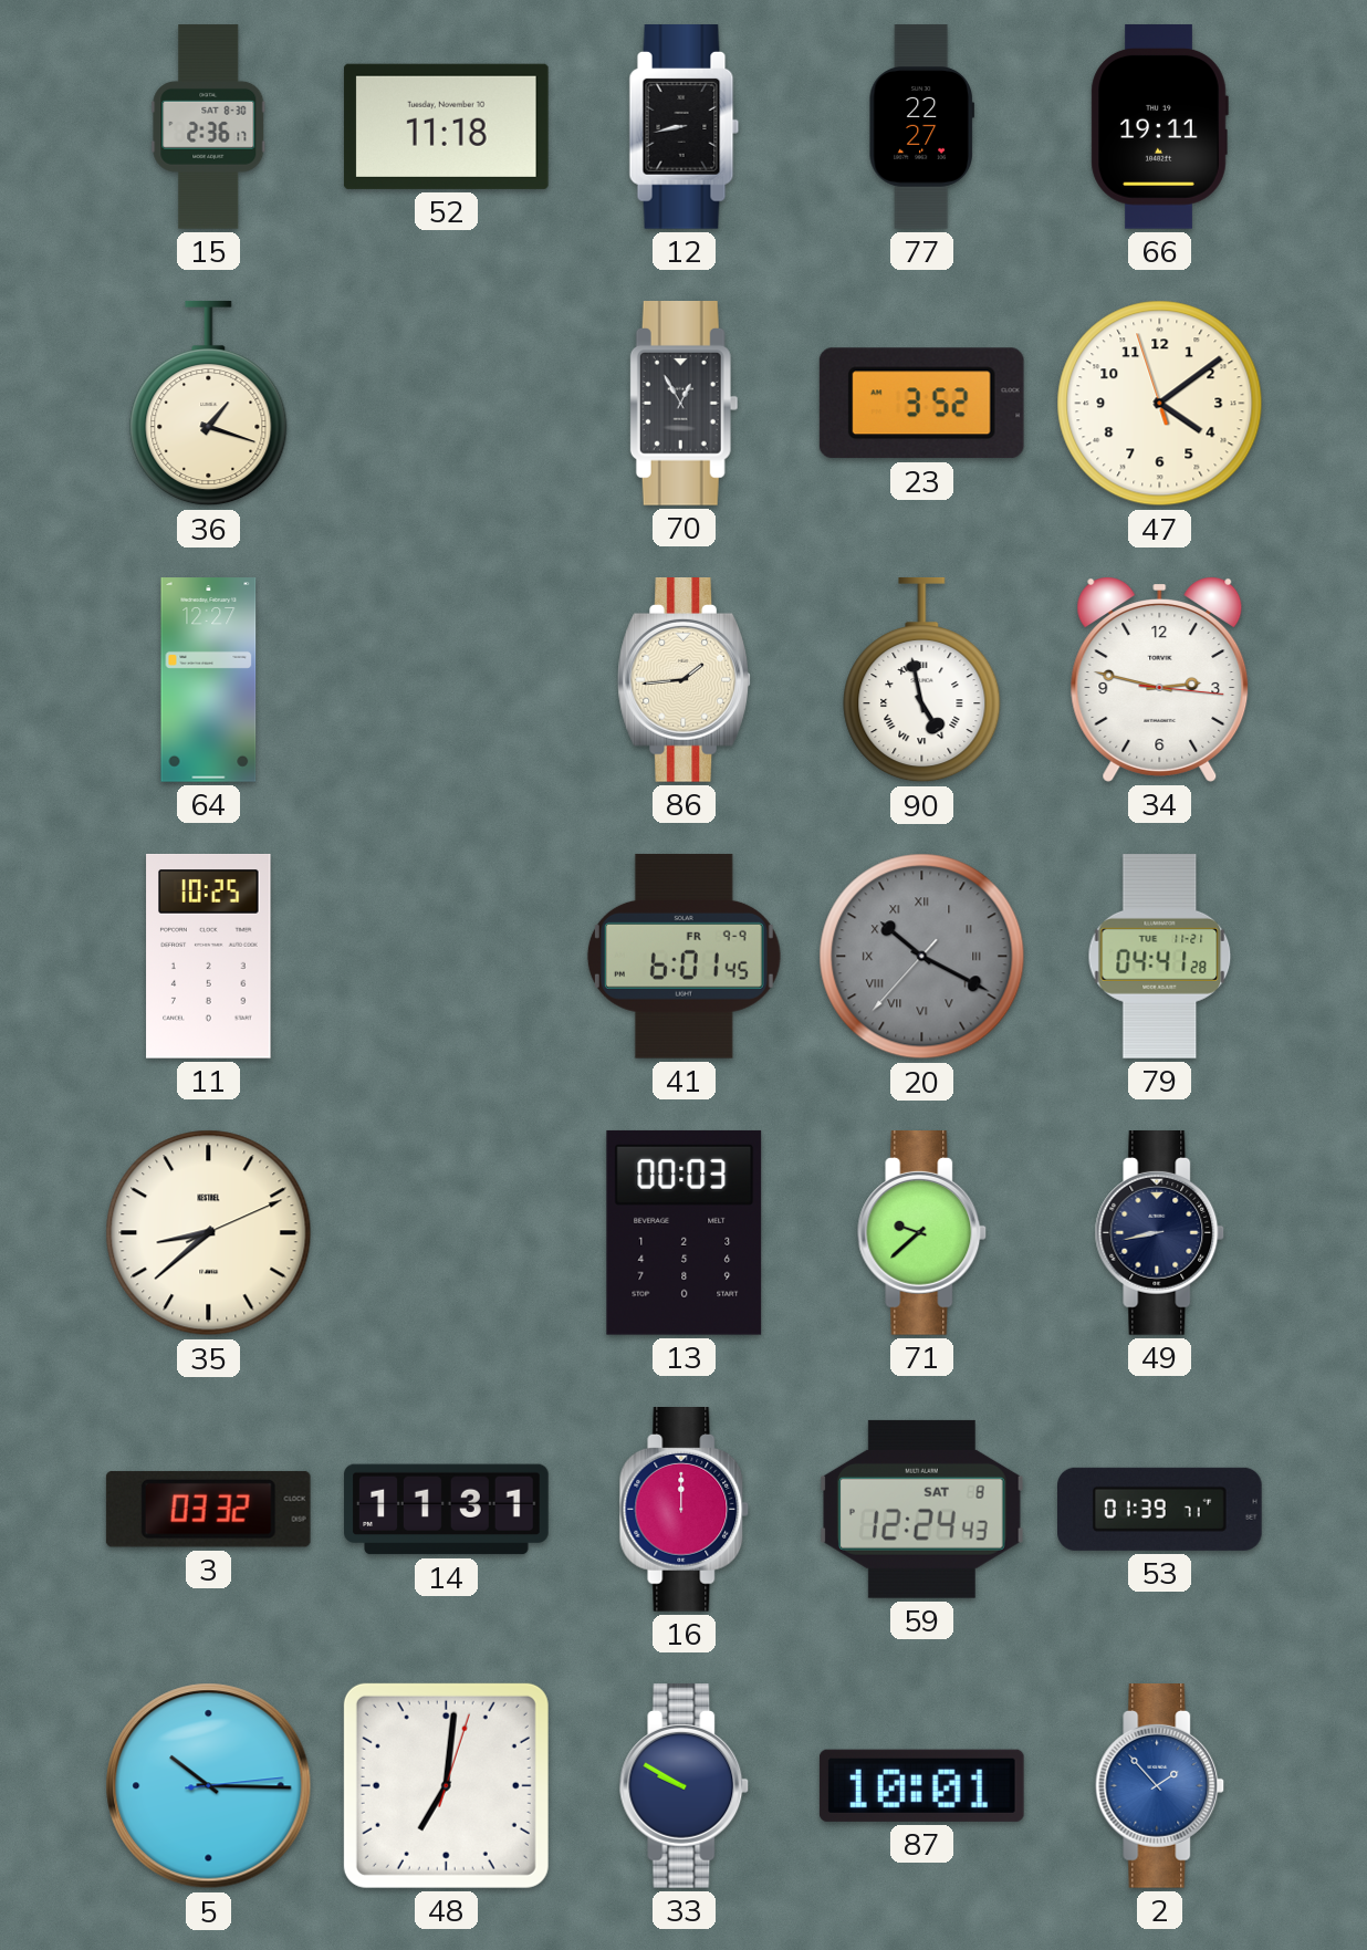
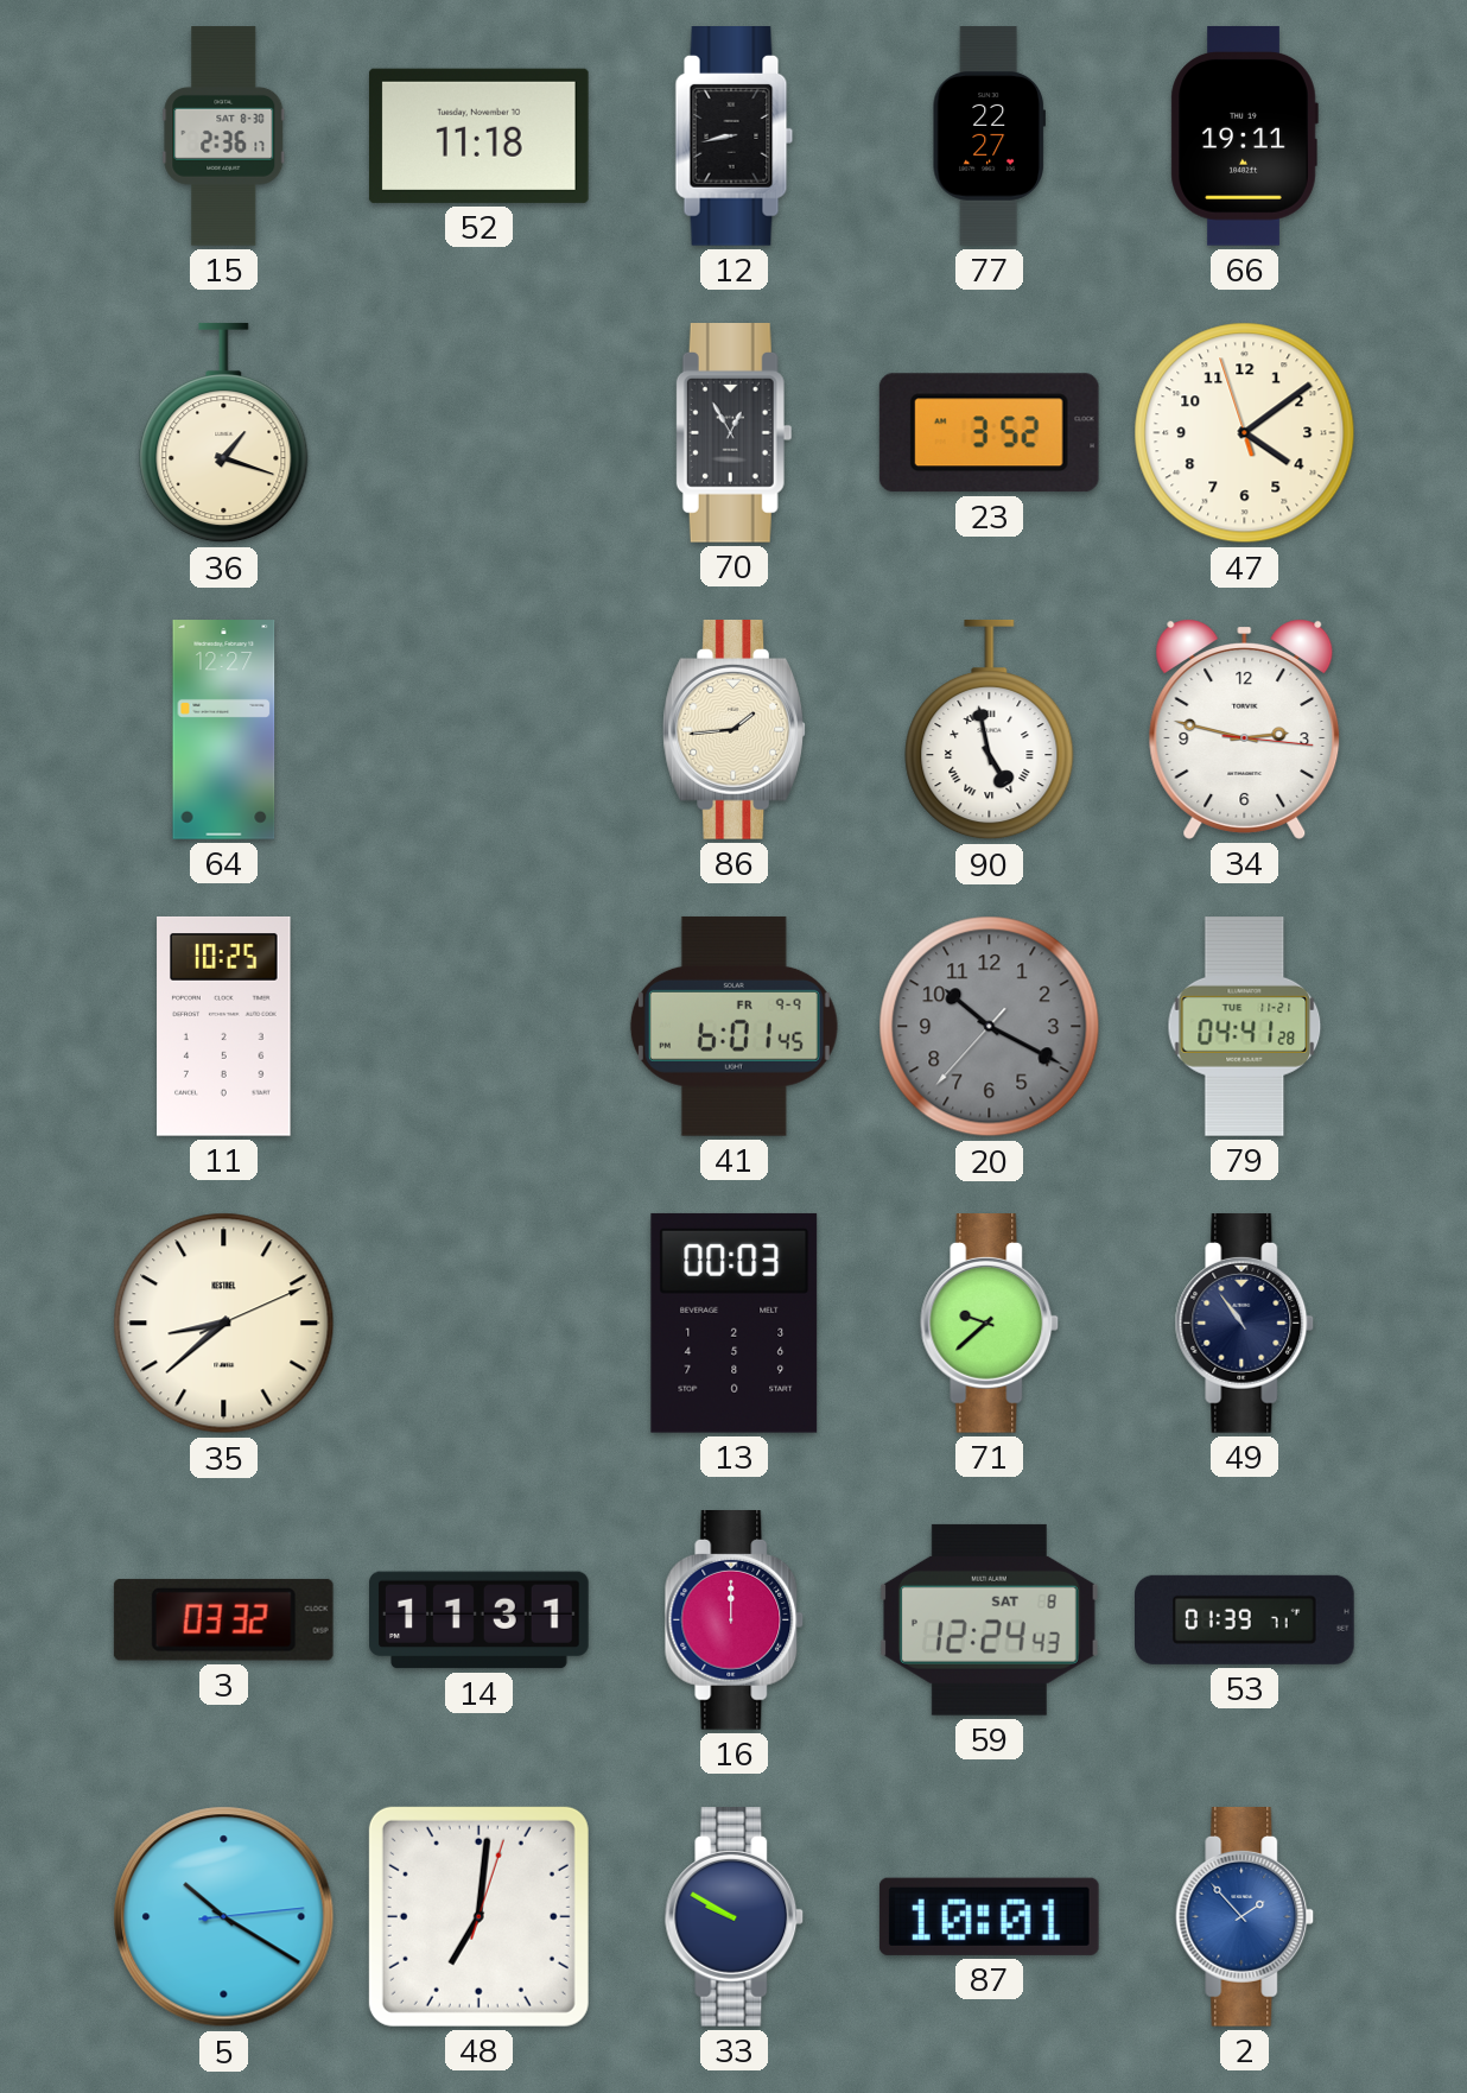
20 numerals: Roman -> Arabic (990, 1027)
49: 8:43 -> 10:54 (1245, 1324)
5: 10:15 -> 10:20 (224, 1917)
